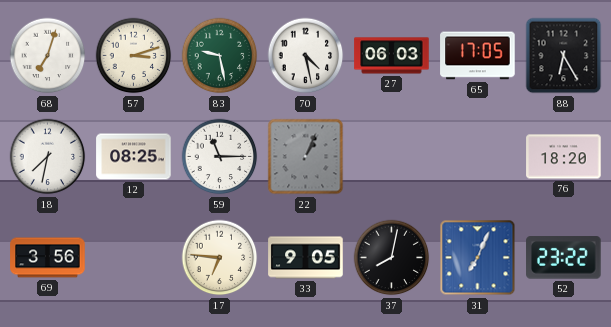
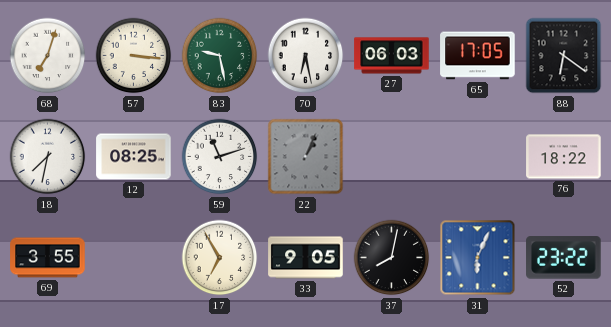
57: 3:12 -> 3:16 (134, 56)
70: 4:28 -> 6:28 (306, 56)
88: 6:25 -> 6:21 (564, 56)
59: 11:15 -> 11:12 (220, 157)
76: 18:20 -> 18:22 (564, 157)
69: 3:56 -> 3:55 (48, 258)
17: 6:46 -> 6:55 (220, 258)
31: 7:04 -> 6:04 (478, 258)
